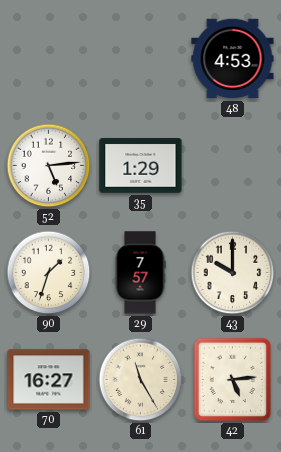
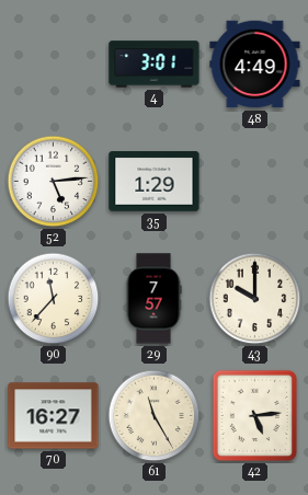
4: none -> 3:01 (155, 65)
48: 4:53 -> 4:49 (255, 65)
90: 1:33 -> 11:37 (54, 299)
